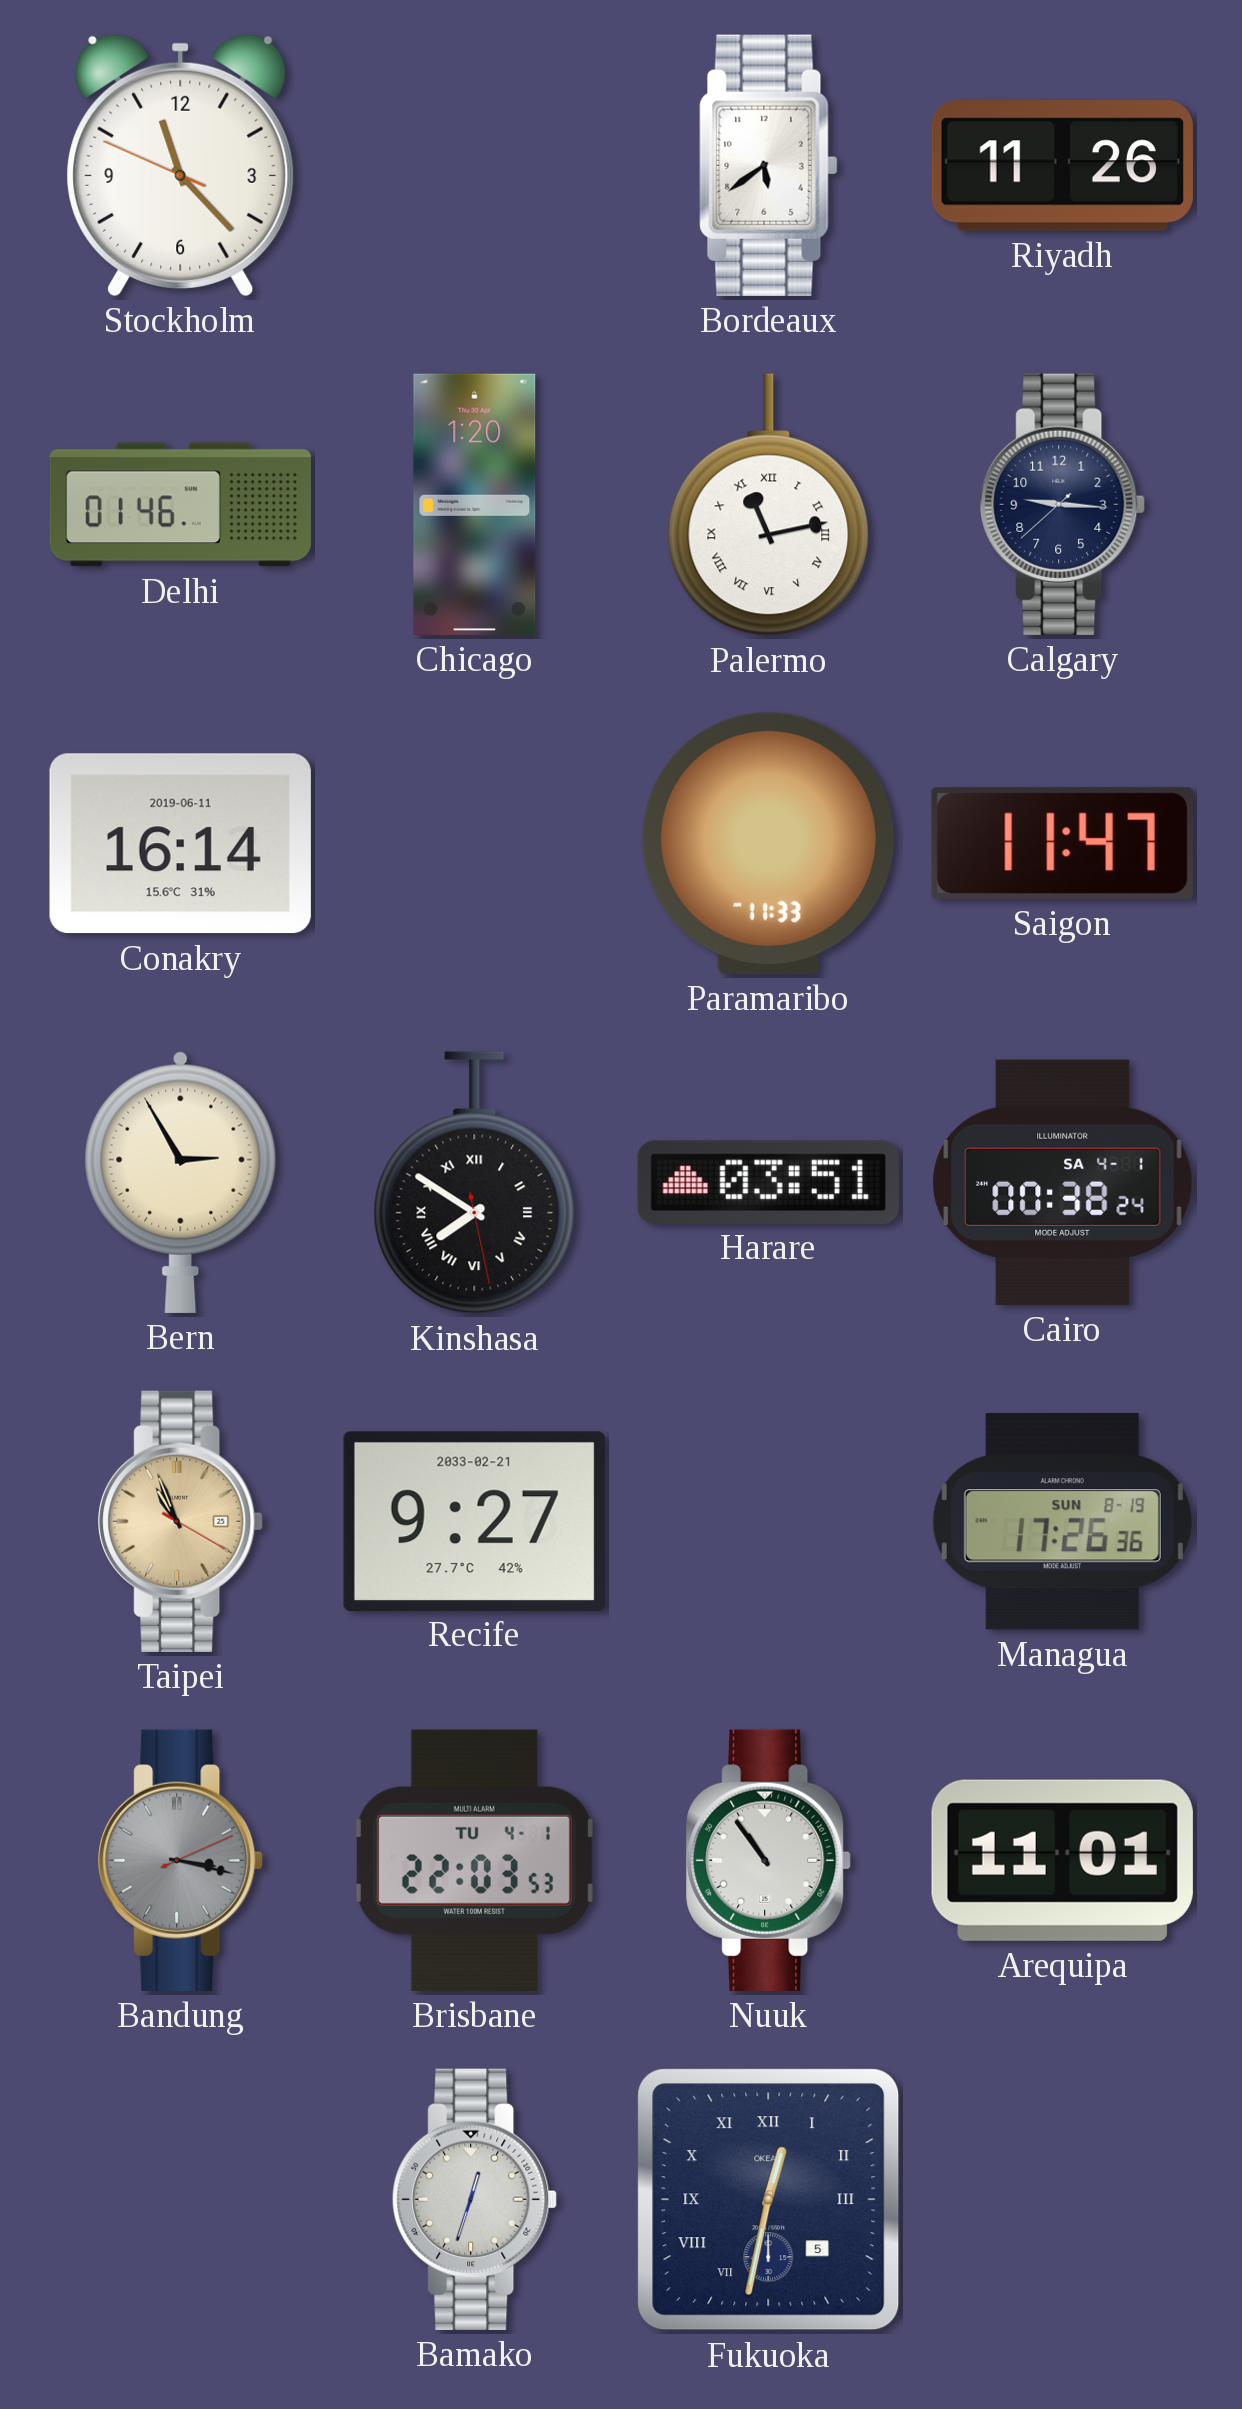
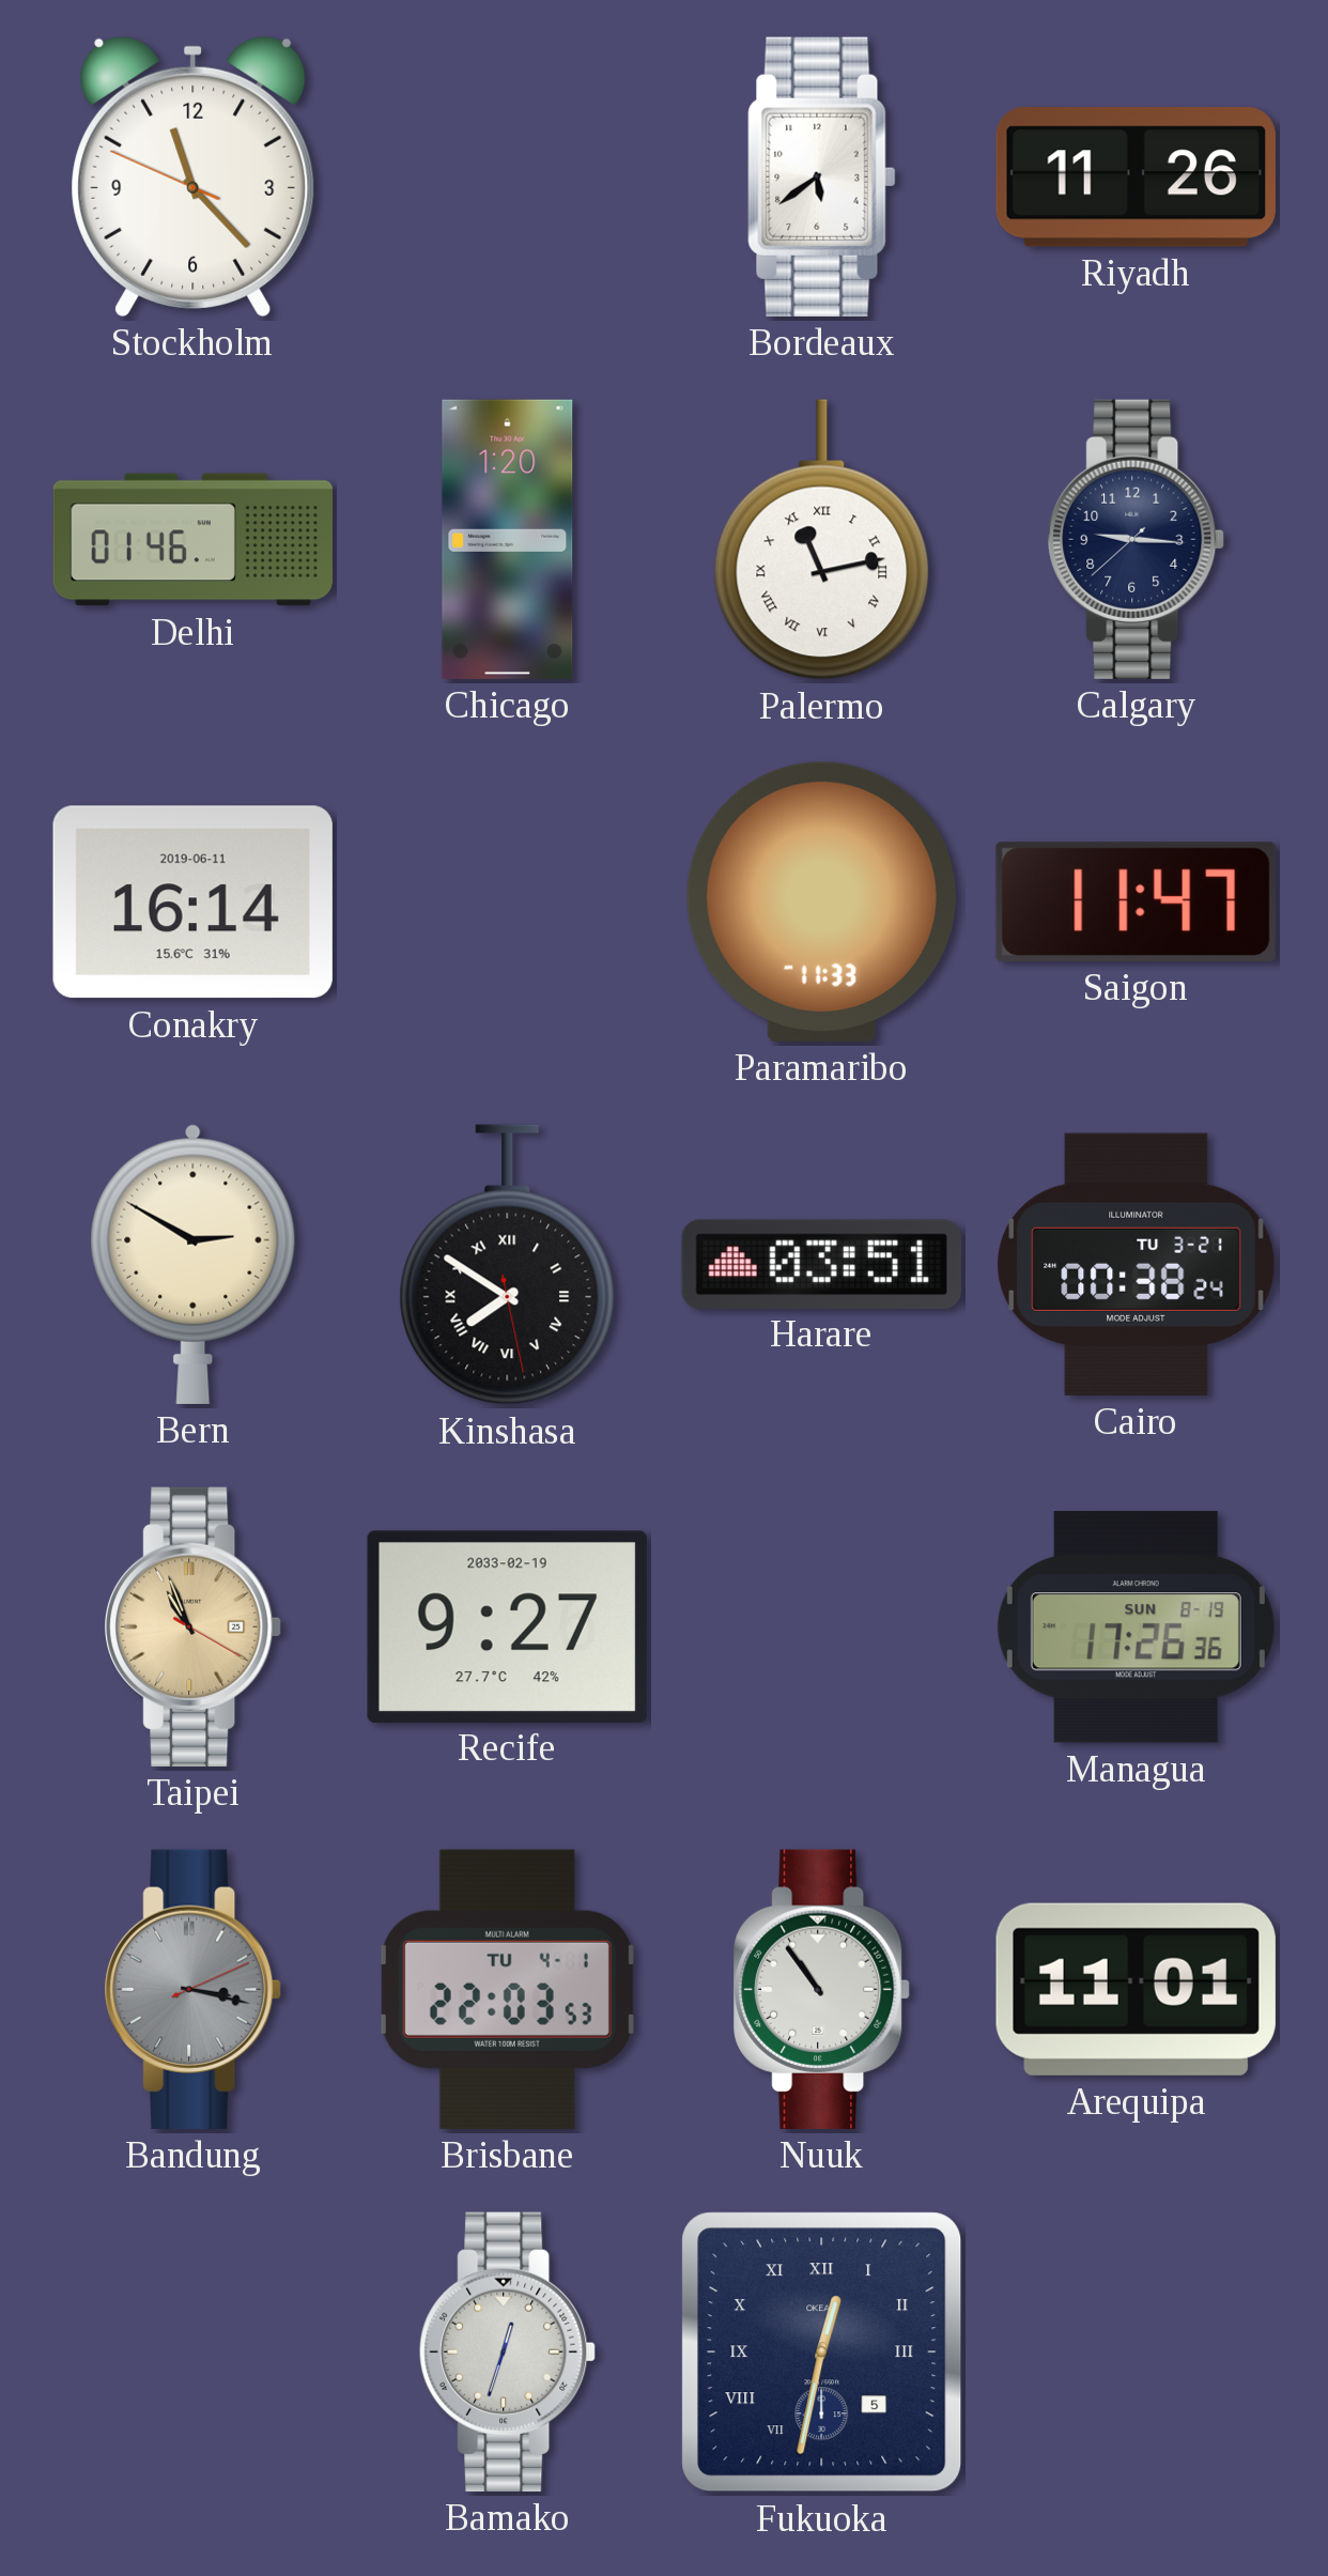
Bern: 2:55 -> 2:50 (194, 1264)
Cairo date: SA 4-1 -> TU 3-21 (1137, 1264)
Recife date: 2033-02-21 -> 2033-02-19 (507, 1626)
